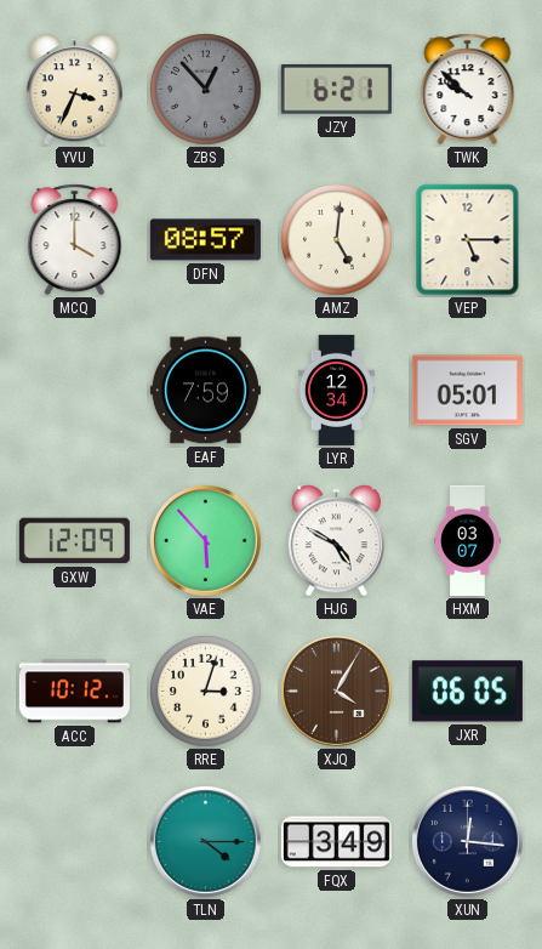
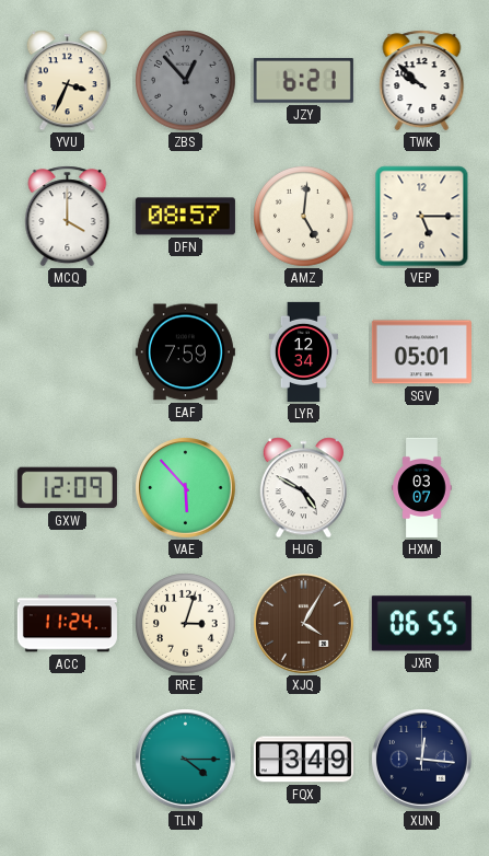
ACC: 10:12 -> 11:24 (67, 624)
JXR: 06:05 -> 06:55 (421, 624)
